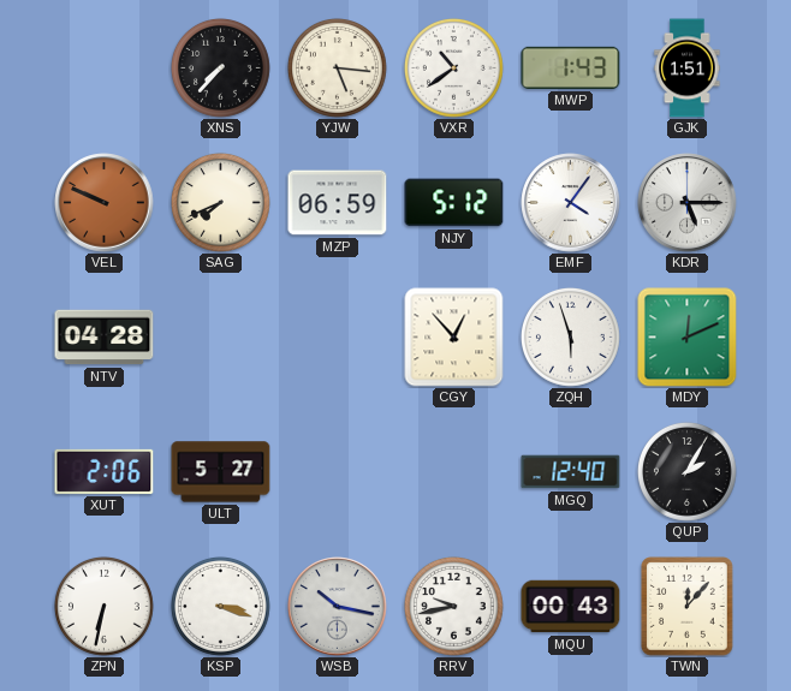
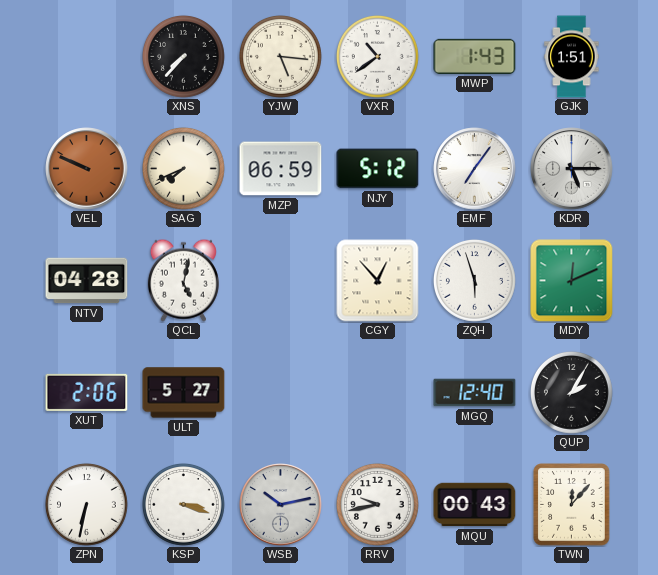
EMF: 4:06 -> 7:06 (475, 169)
QCL: none -> 5:02 (183, 280)
WSB: 10:17 -> 10:13 (281, 505)
